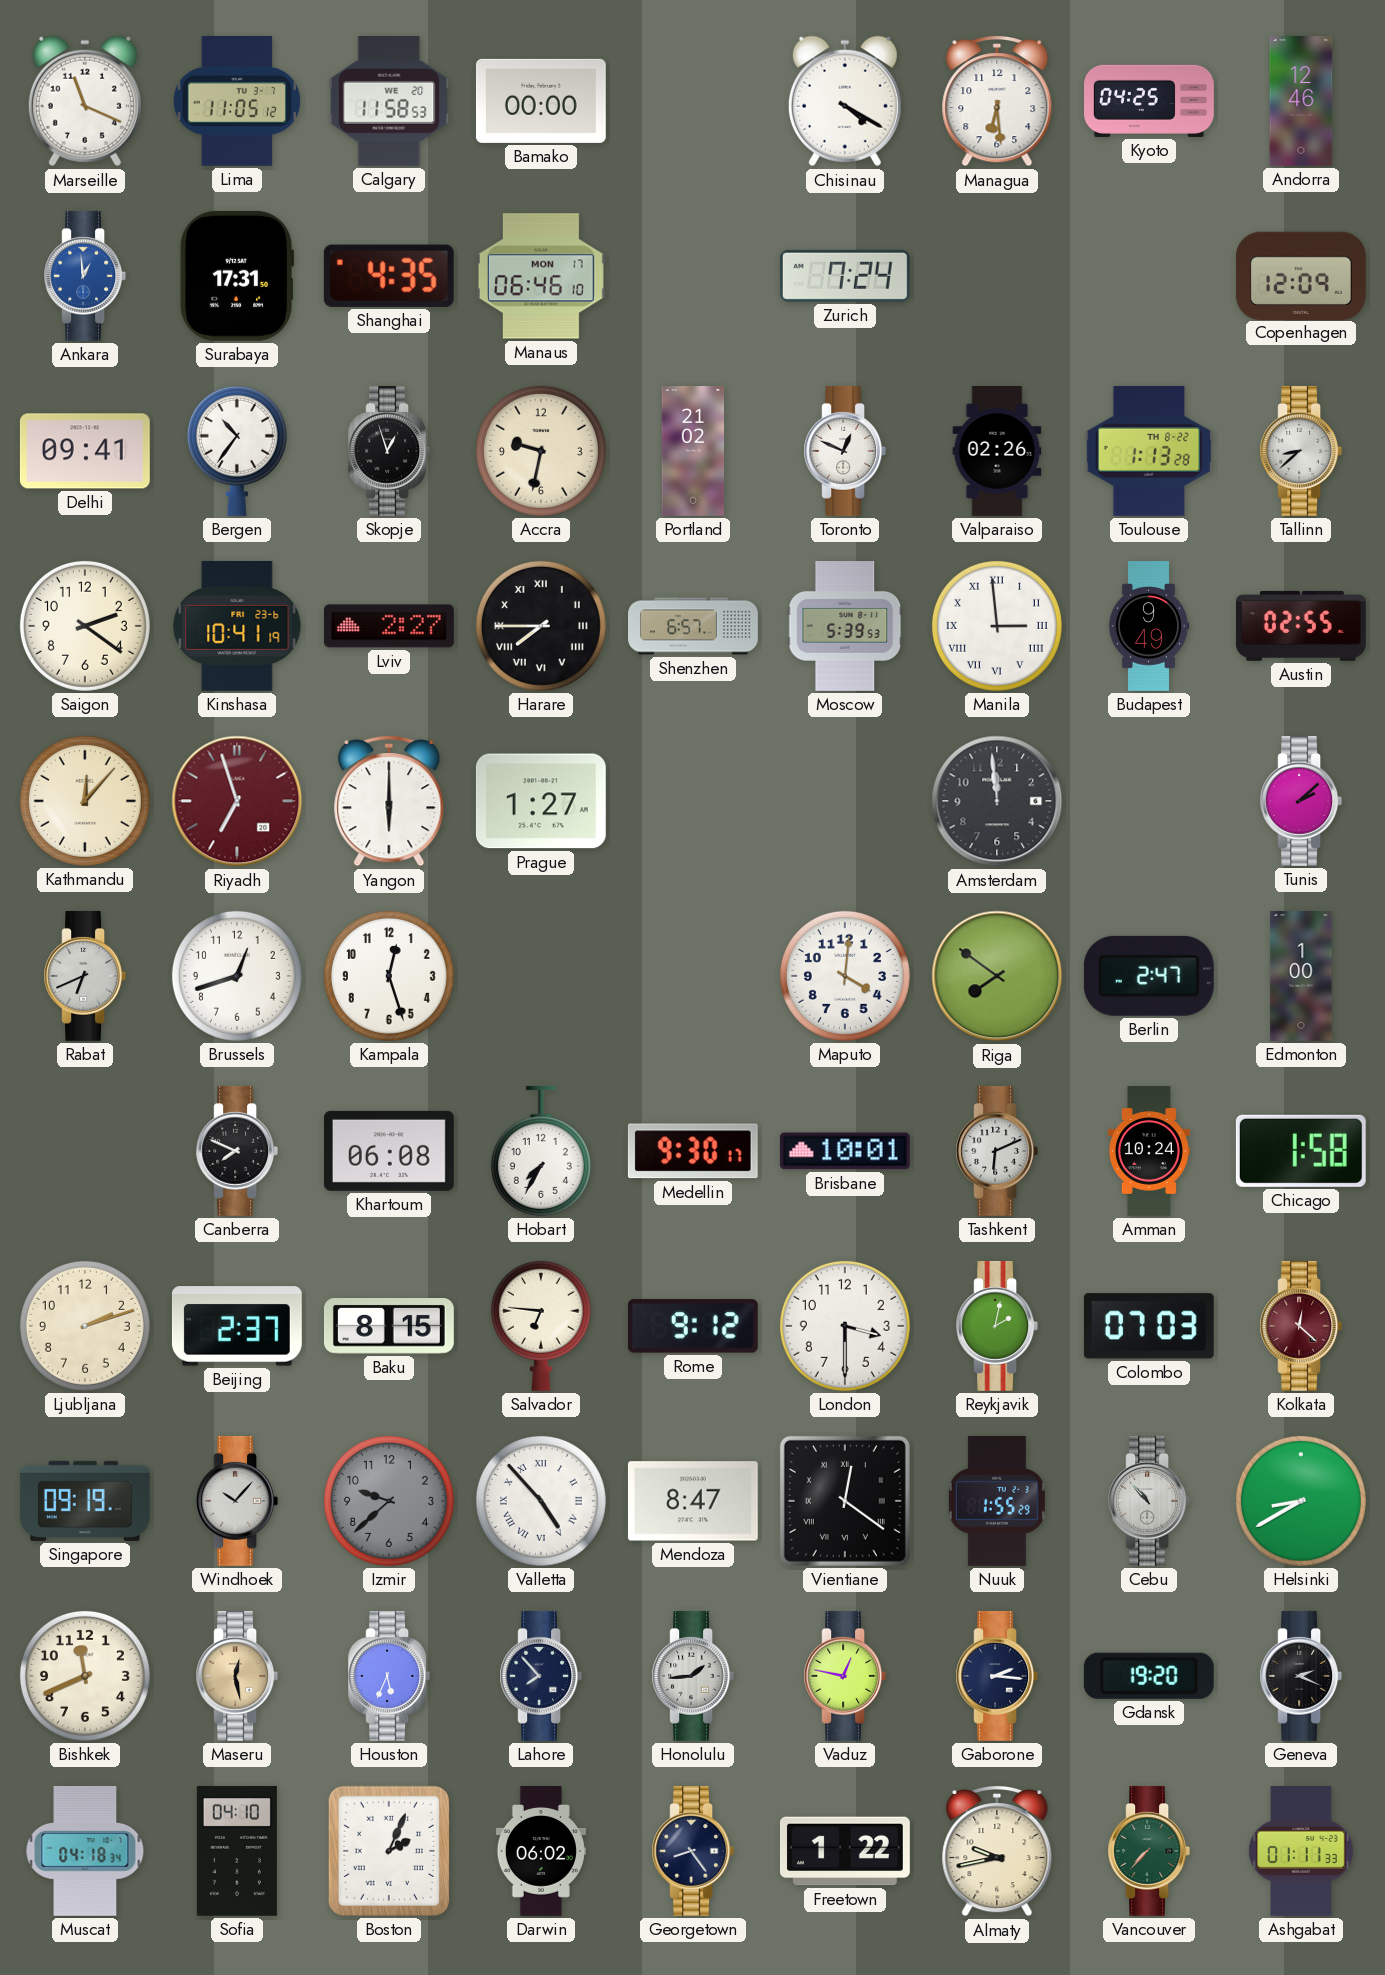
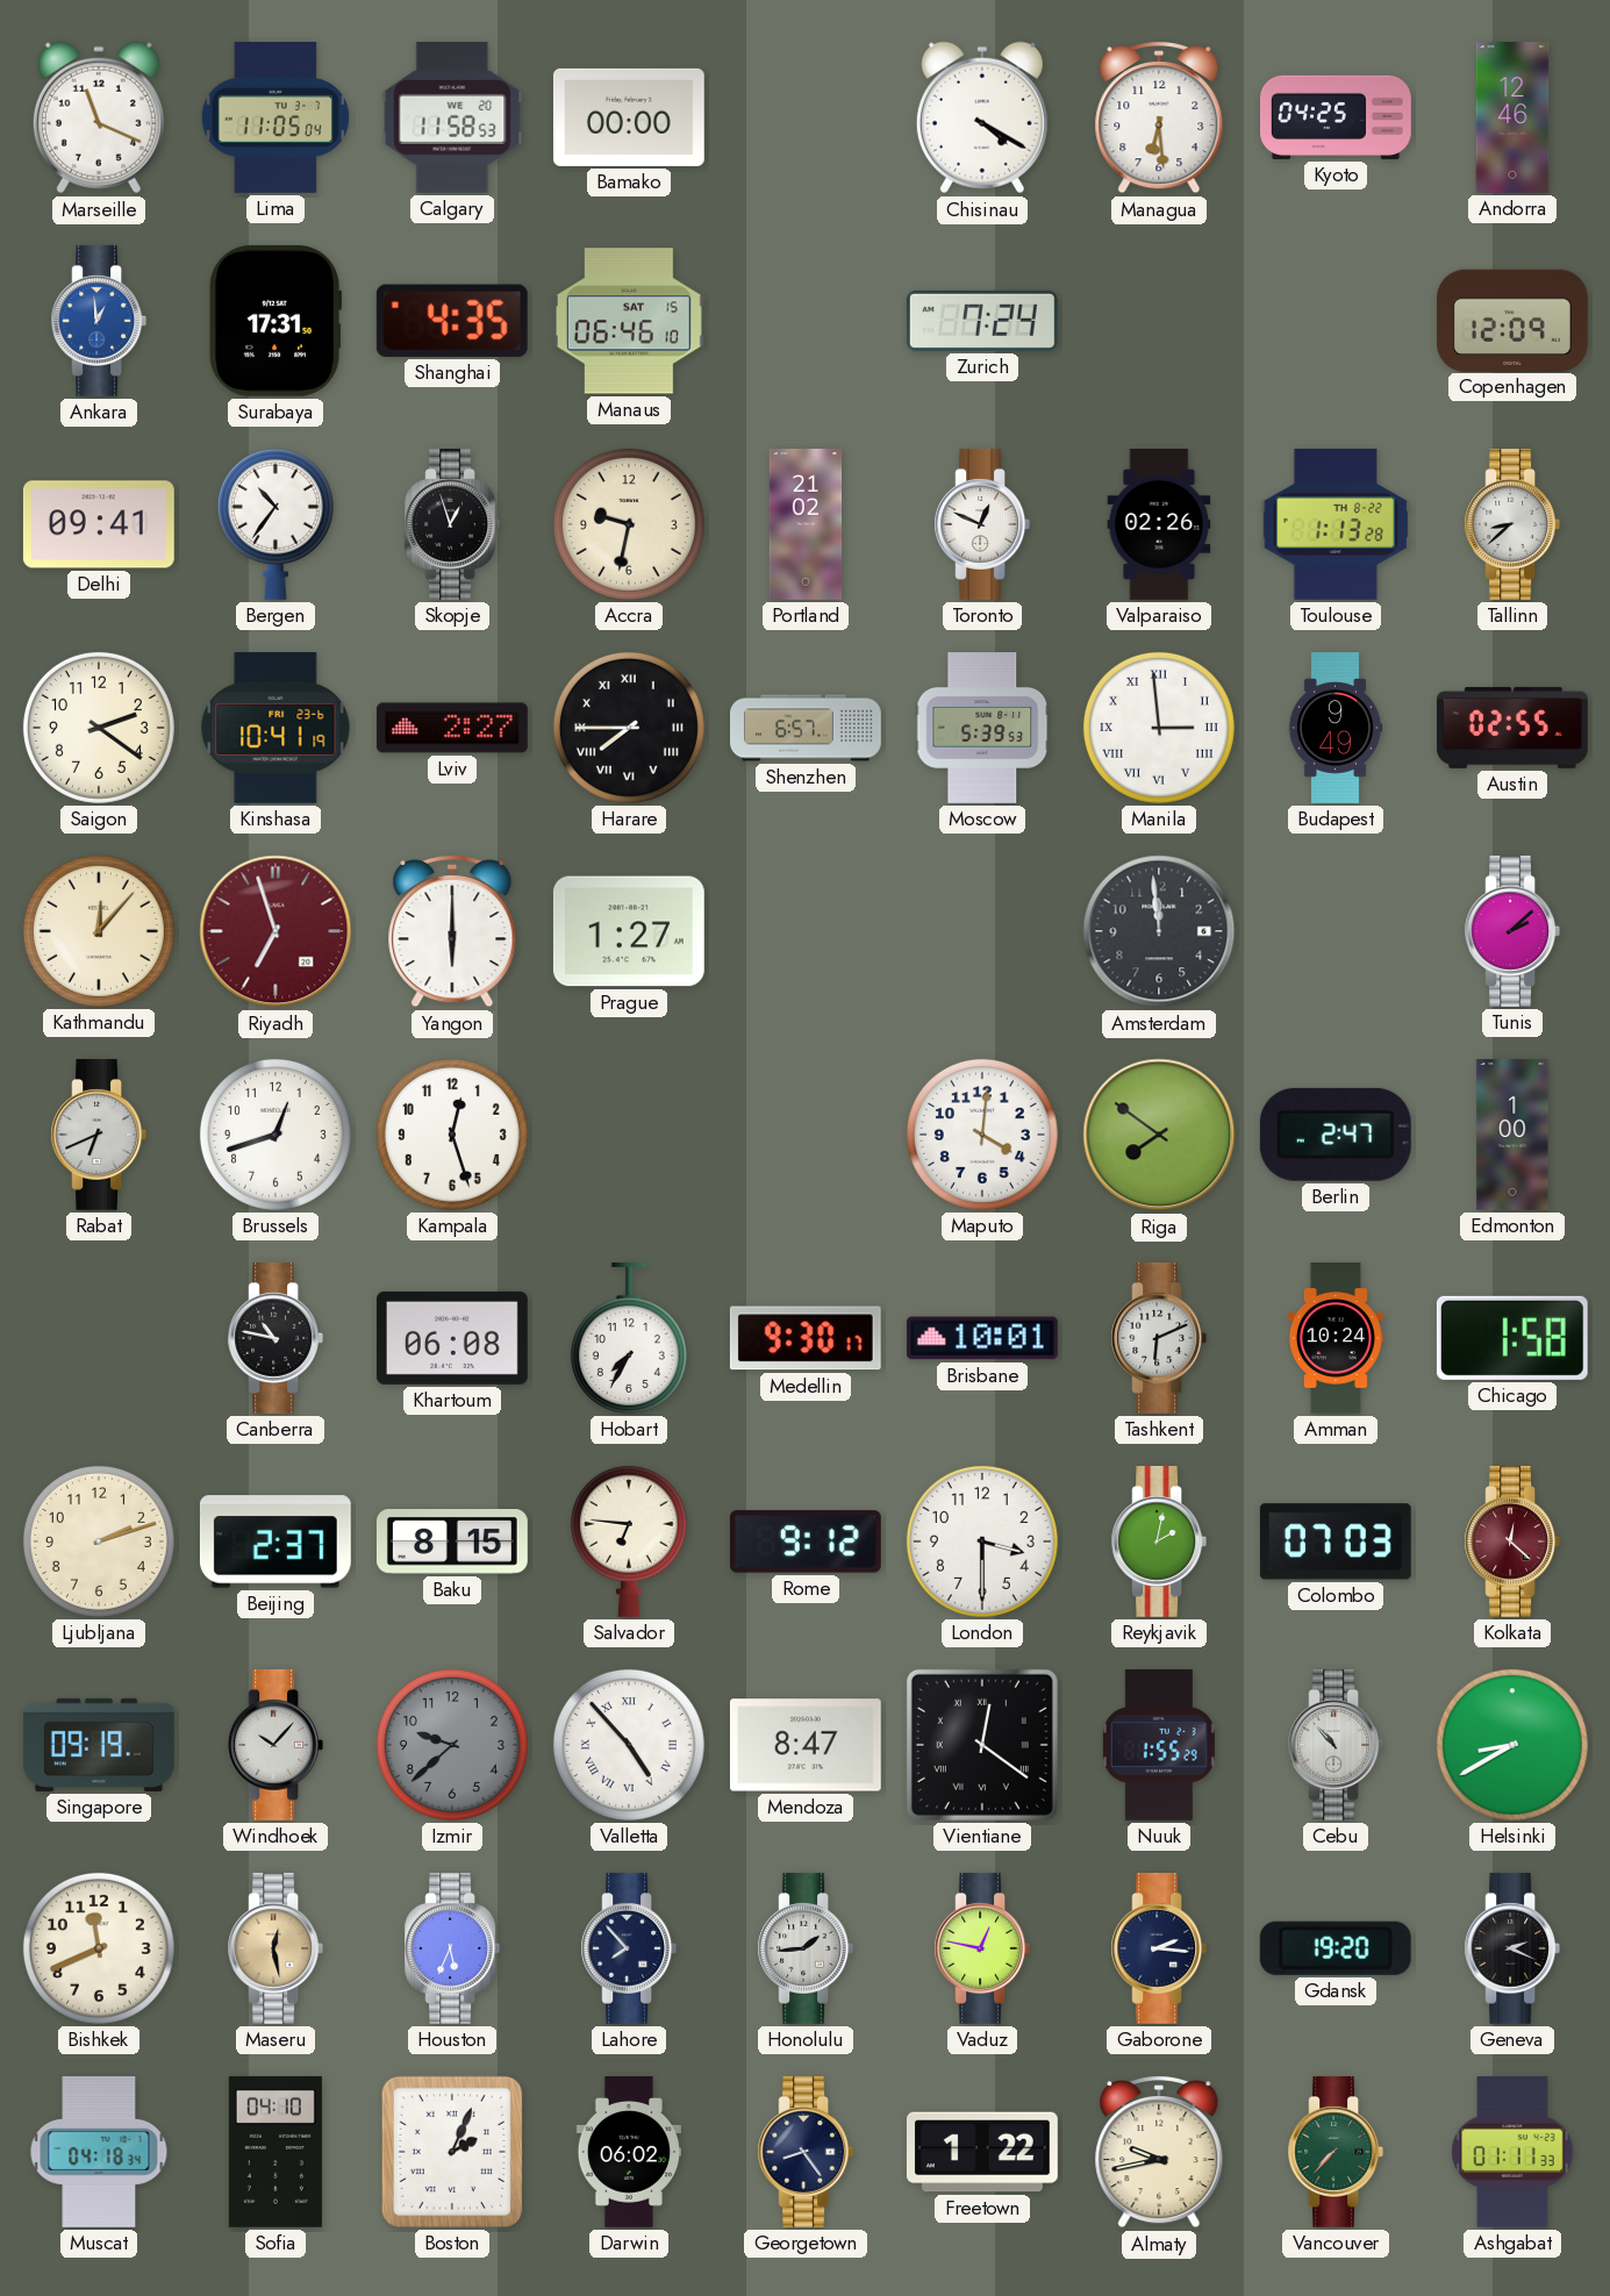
Lima: 11:05:12 -> 11:05:04 (276, 117)
Manaus date: MON 17 -> SAT 15 (629, 321)
Canberra: 7:49 -> 10:47 (276, 1338)
